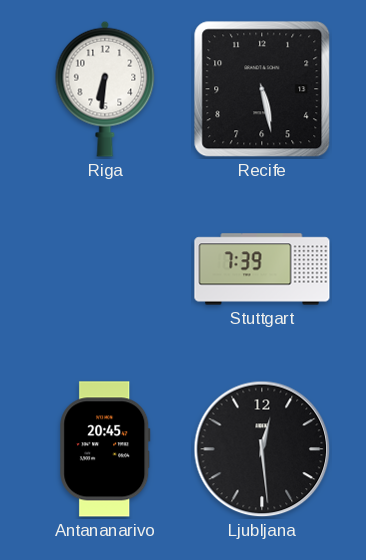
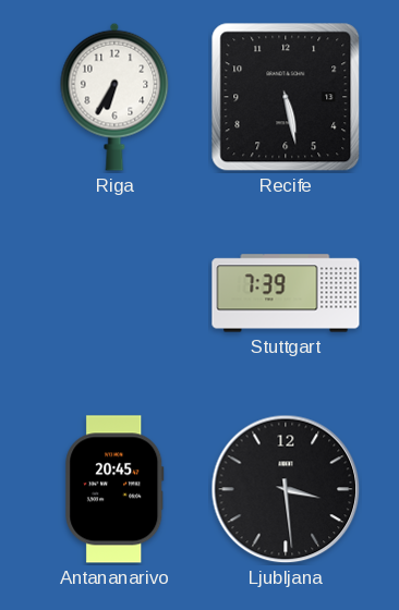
Riga: 6:31 -> 6:35 (114, 97)
Ljubljana: 12:29 -> 3:29 (286, 489)
